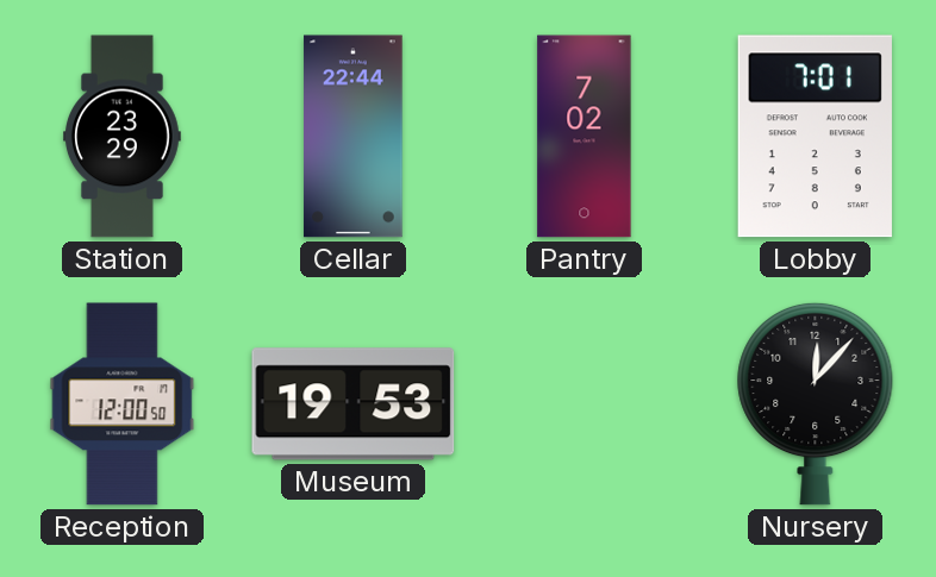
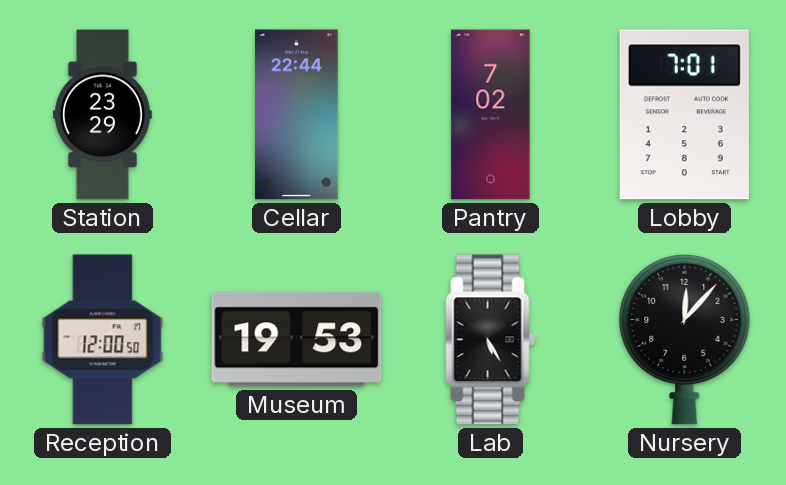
Lab: none -> 5:25 (491, 340)
